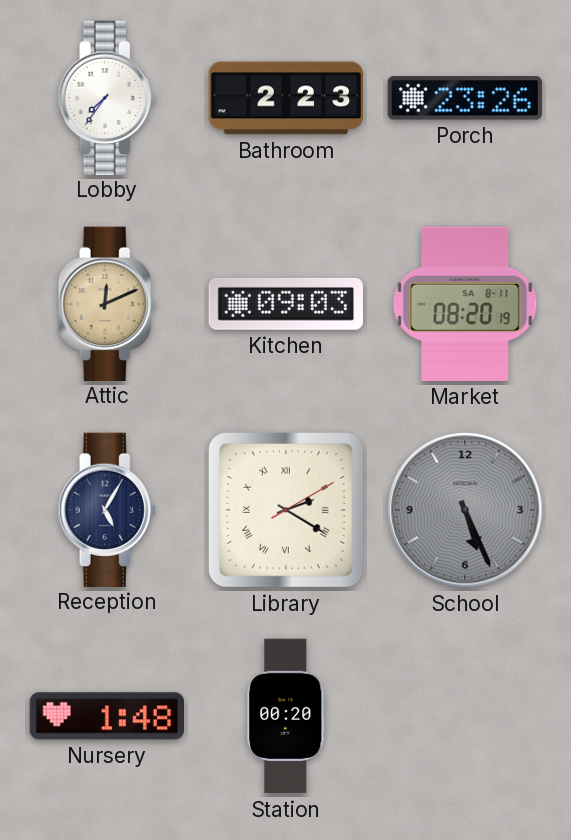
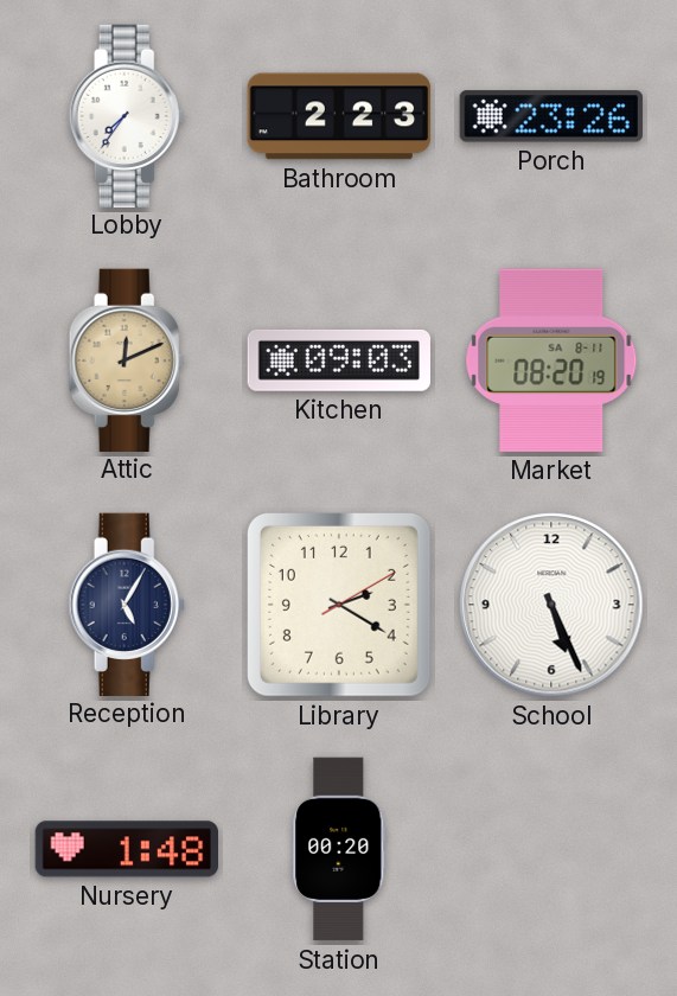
Library numerals: Roman -> Arabic (339, 605)
School dial: grey -> white (551, 605)
